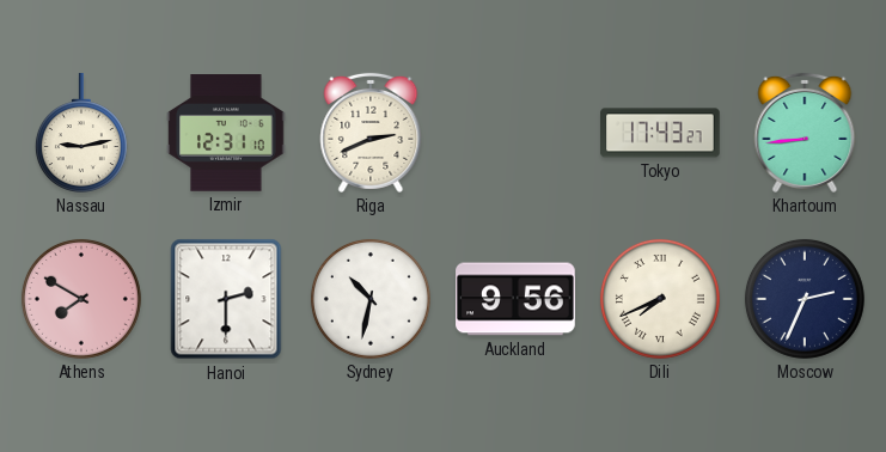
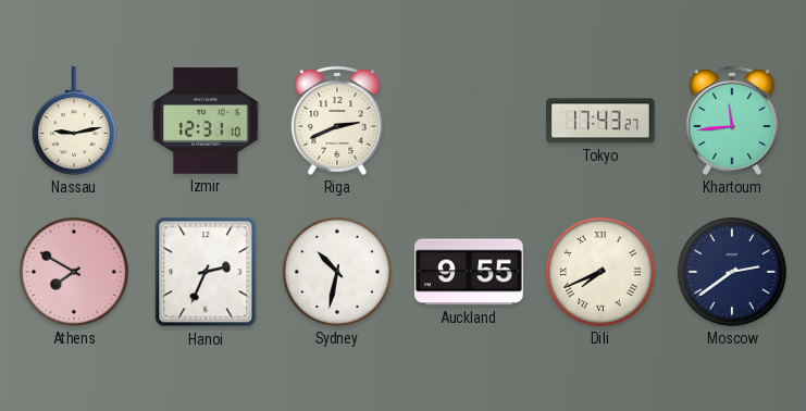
Khartoum: 8:44 -> 11:44 (732, 121)
Hanoi: 2:30 -> 2:34 (206, 272)
Auckland: 9:56 -> 9:55 (469, 272)
Moscow: 2:34 -> 2:39 (732, 272)
